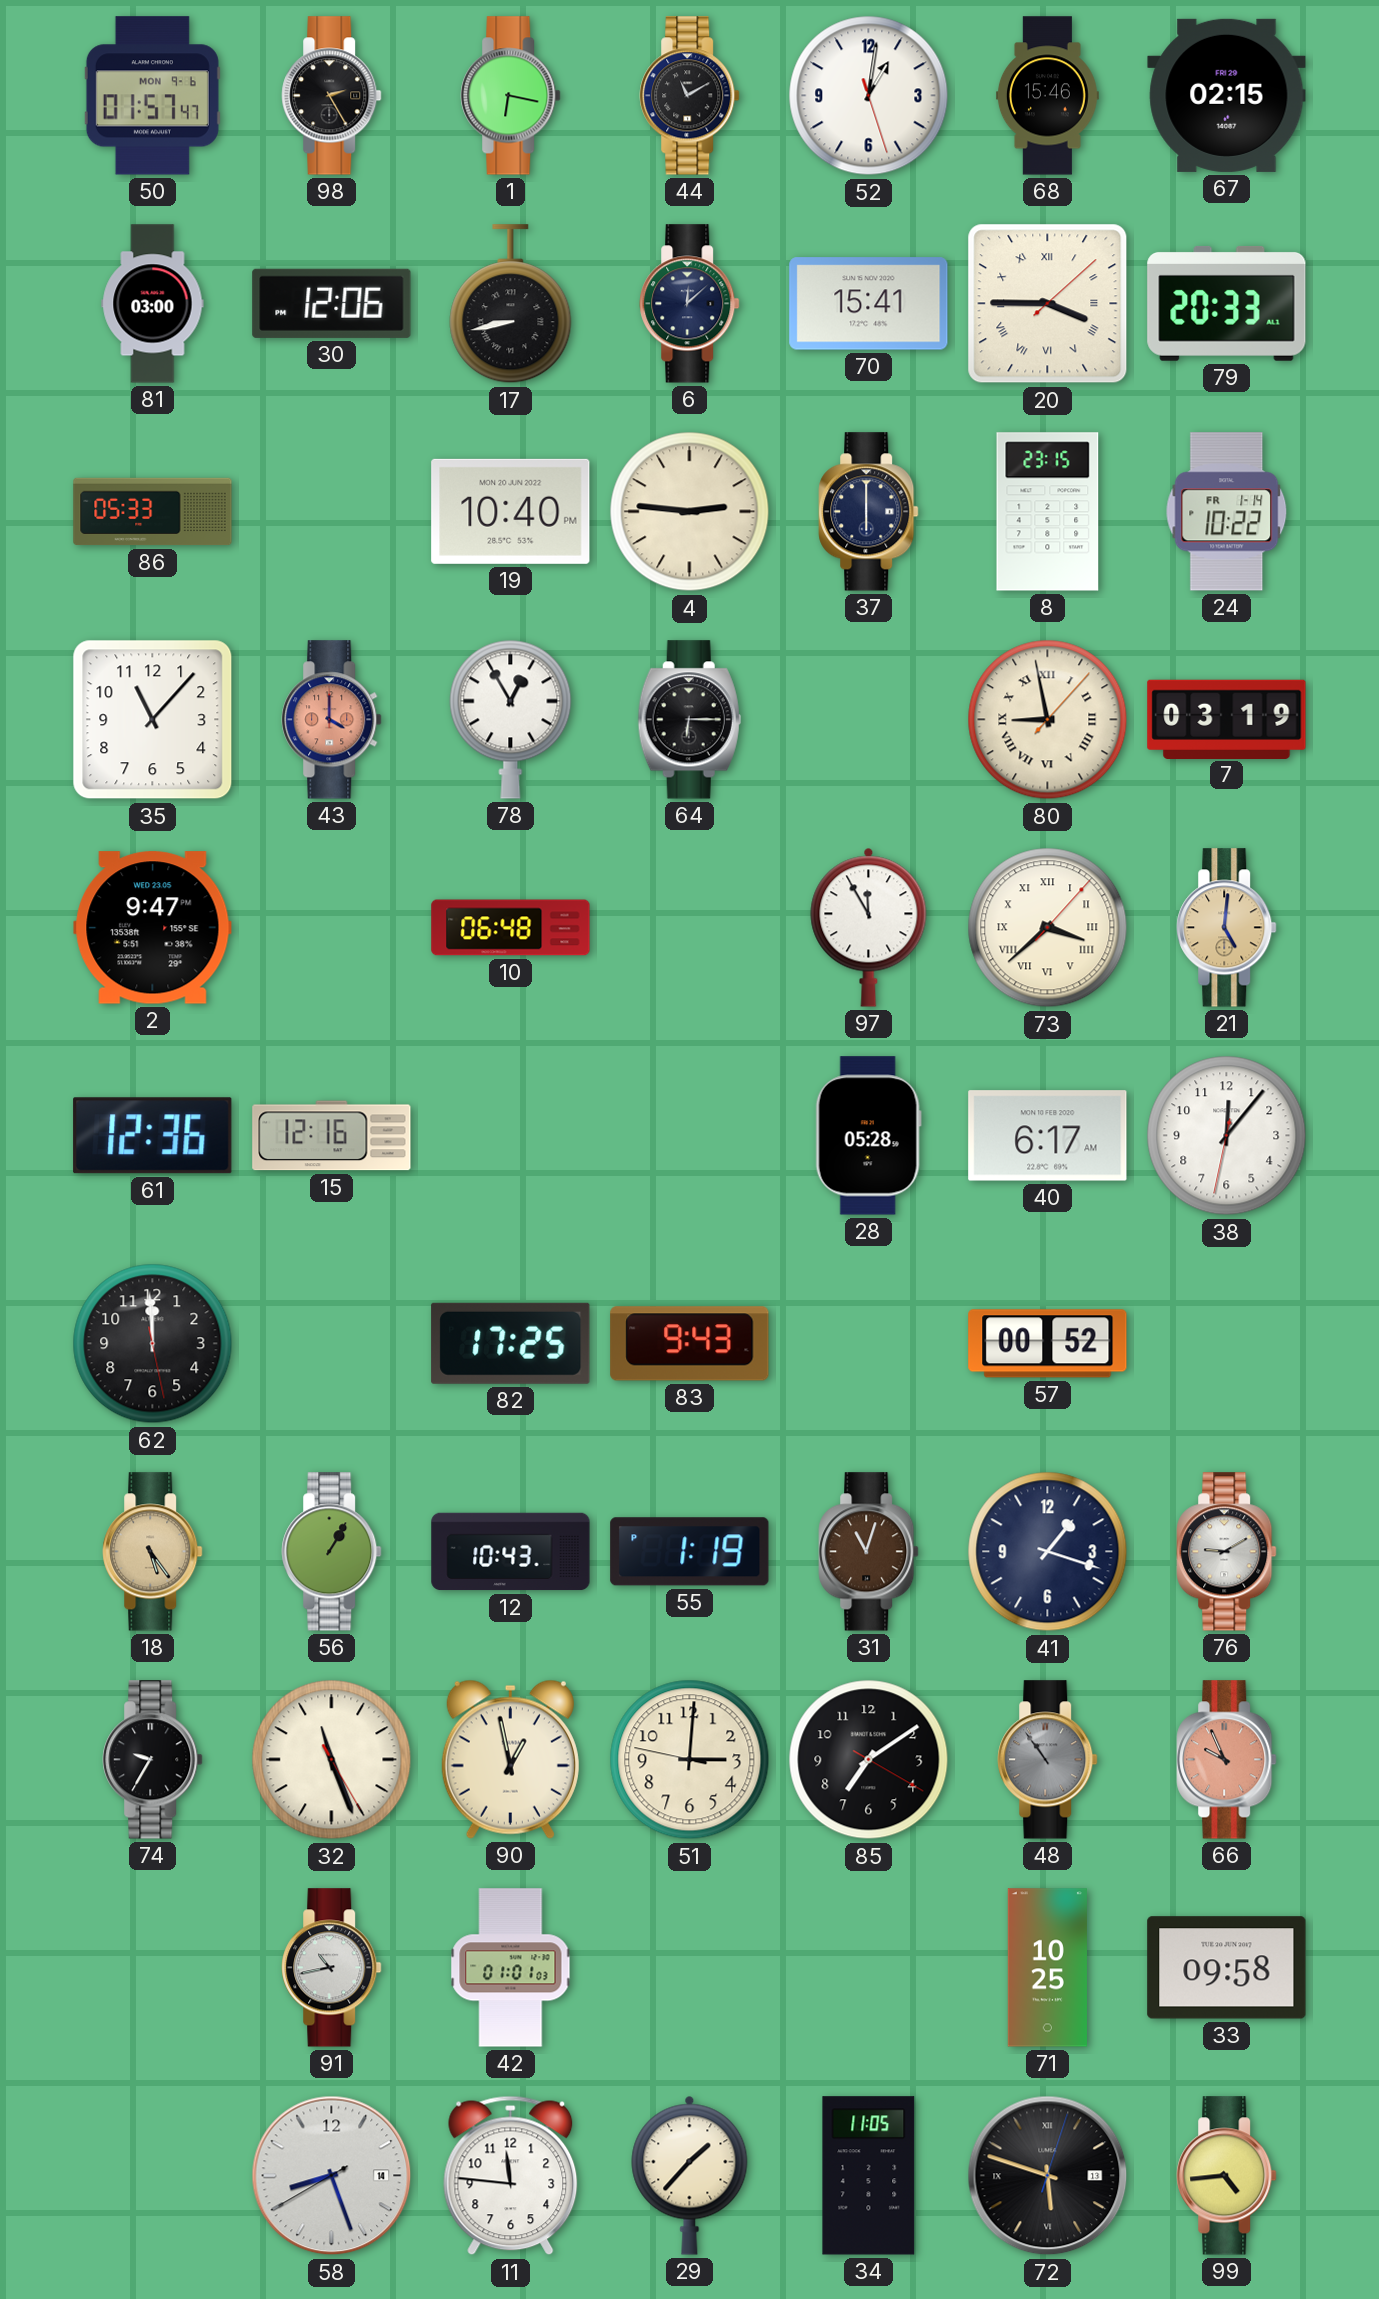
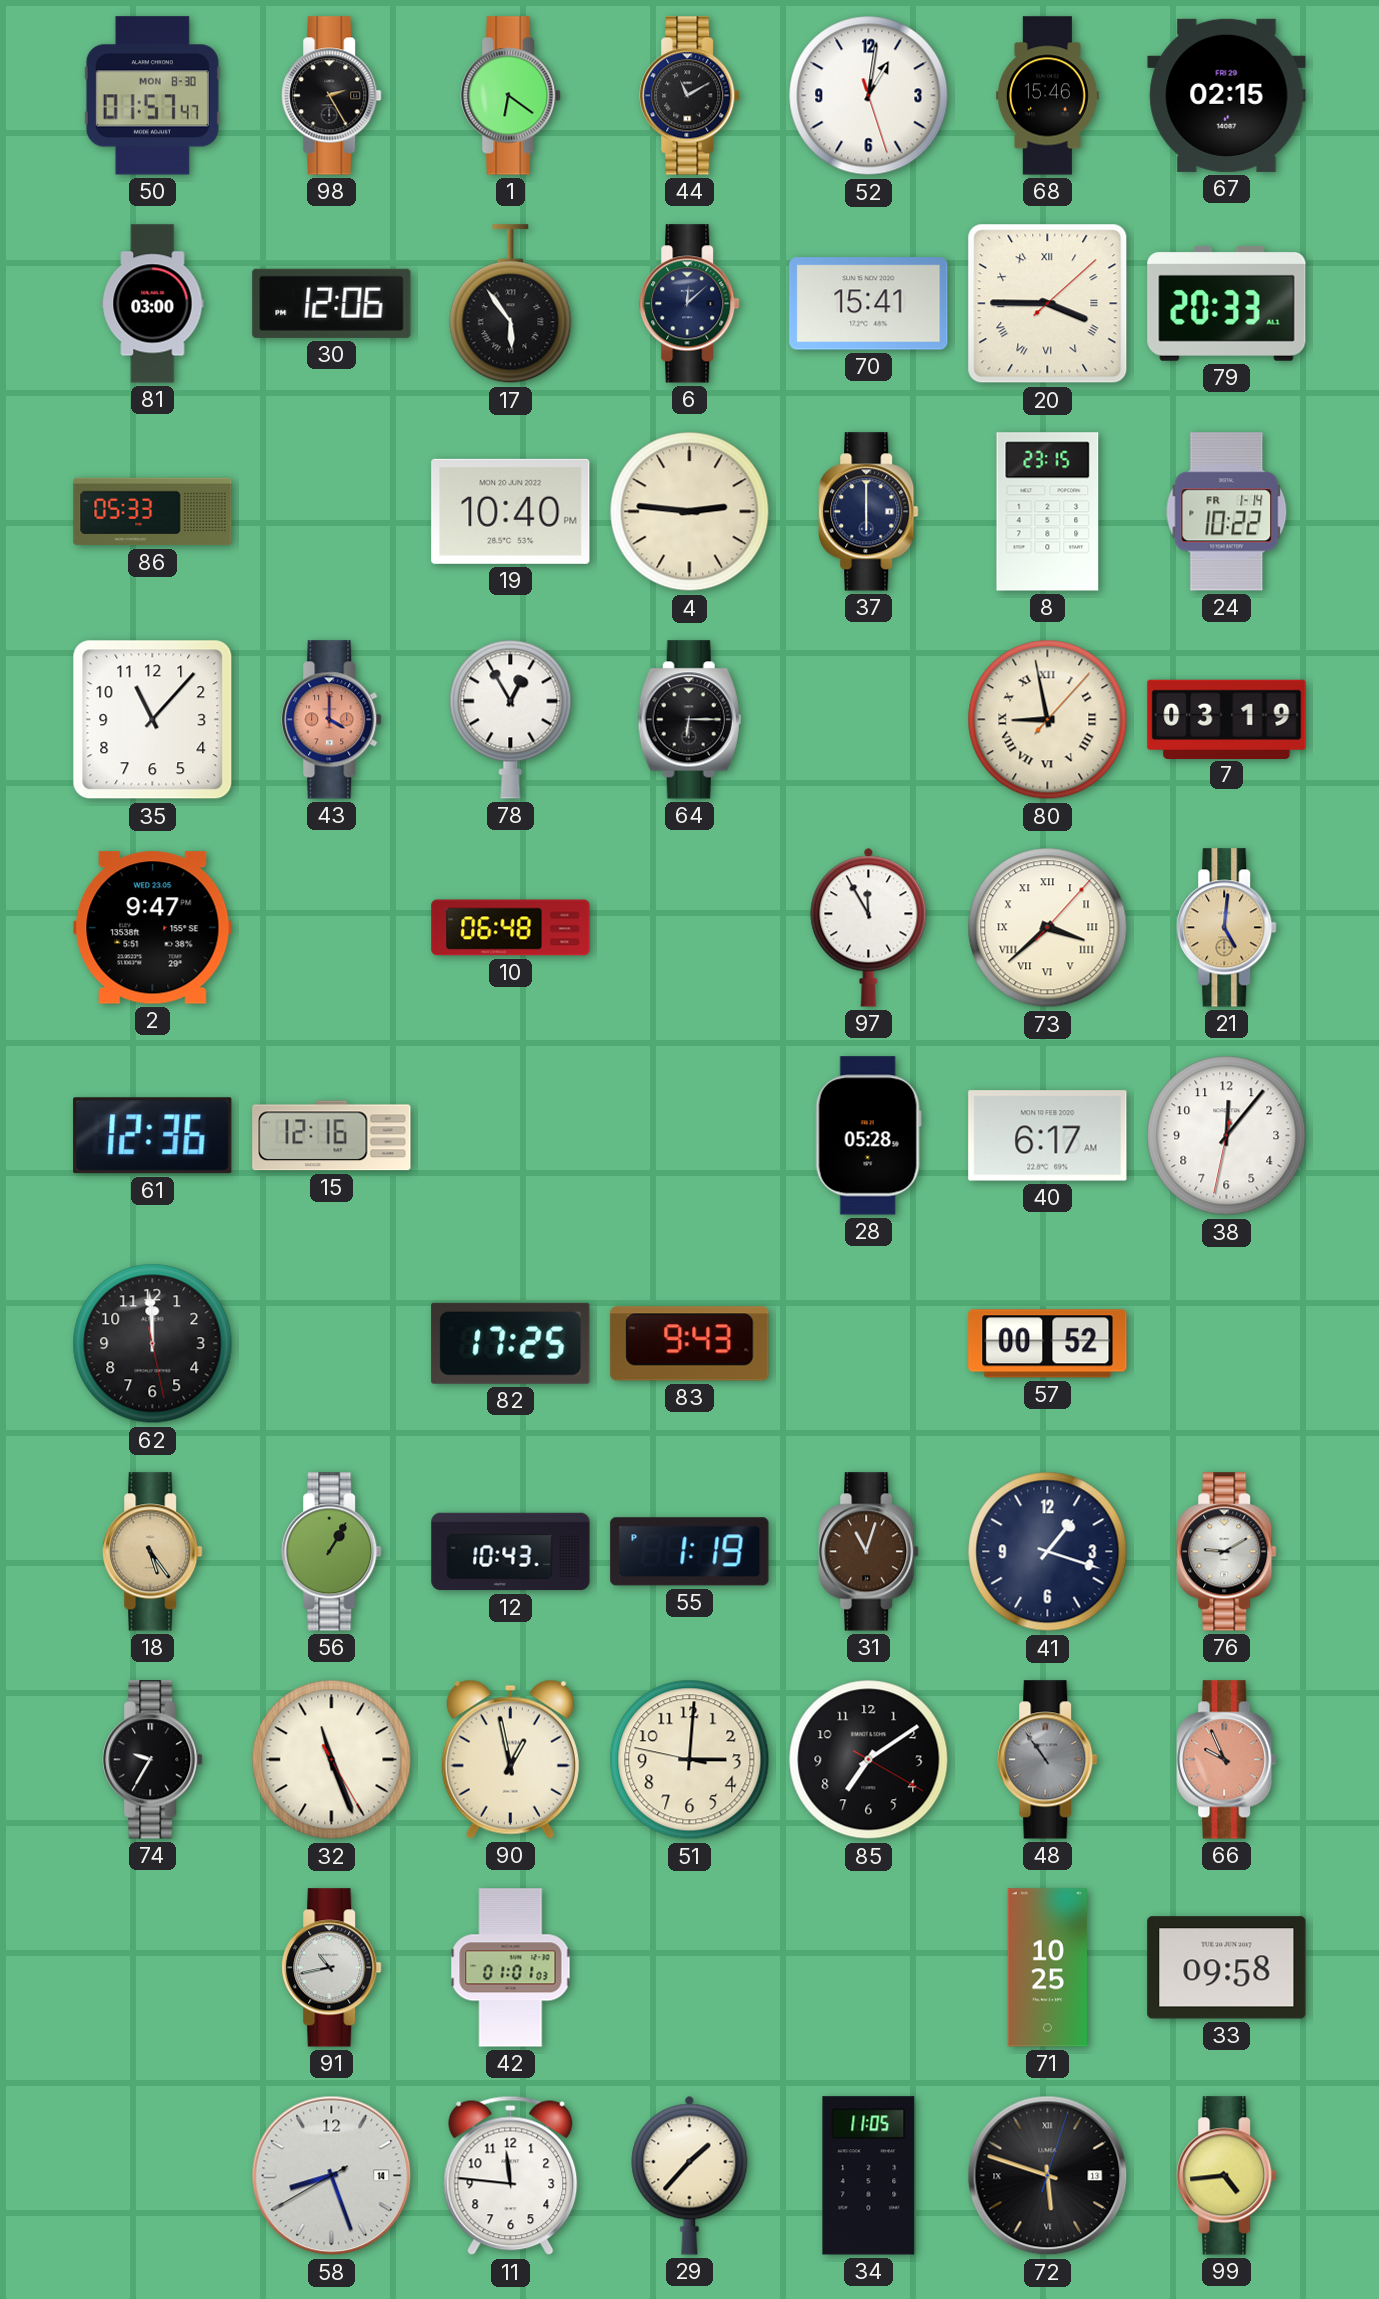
50 date: MON 9-6 -> MON 8-30 (152, 96)
1: 6:17 -> 6:21 (511, 96)
17: 8:43 -> 5:54 (511, 304)
